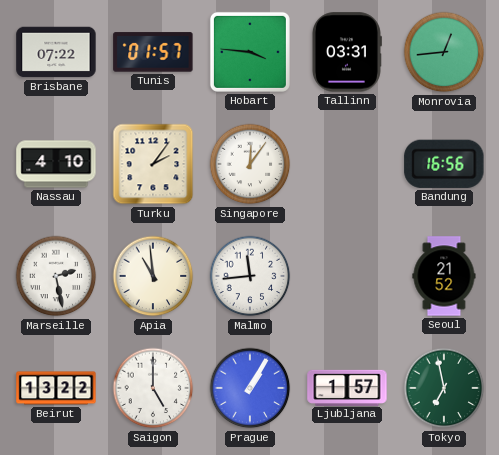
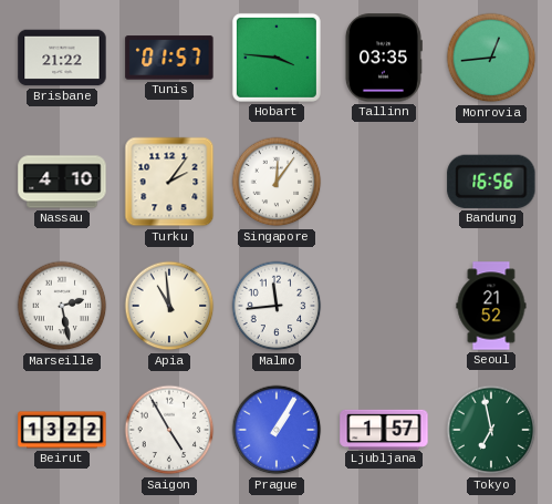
Brisbane: 07:22 -> 21:22 (62, 58)
Tallinn: 03:31 -> 03:35 (383, 58)
Saigon: 5:00 -> 4:55 (169, 430)
